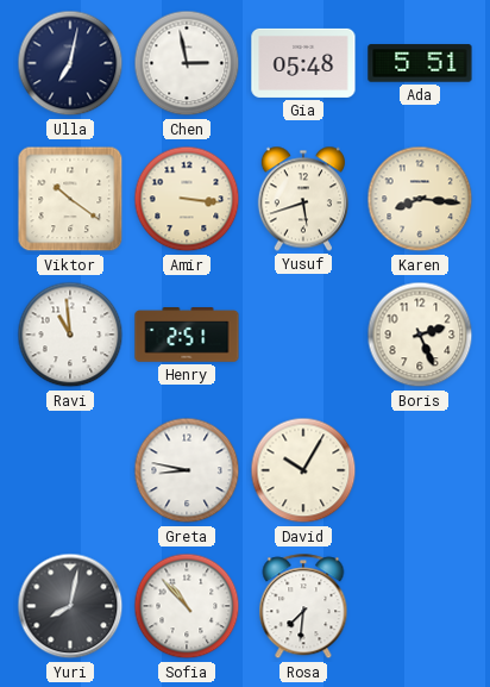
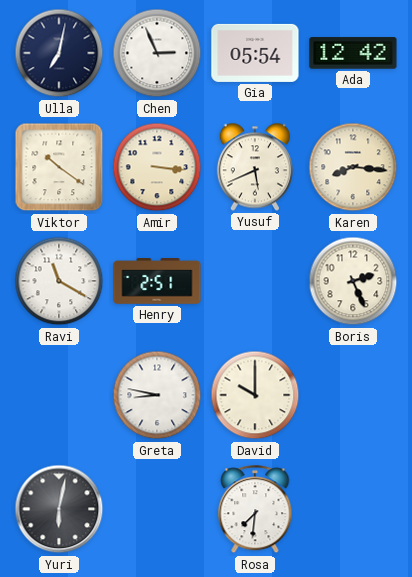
Chen: 2:58 -> 2:56 (157, 53)
Gia: 05:48 -> 05:54 (255, 53)
Ada: 5:51 -> 12:42 (353, 53)
Yusuf: 5:42 -> 5:41 (255, 167)
Ravi: 10:59 -> 11:20 (59, 281)
David: 10:05 -> 10:00 (255, 395)
Yuri: 8:02 -> 6:02 (59, 509)
Sofia: 10:53 -> none (187, 606)
